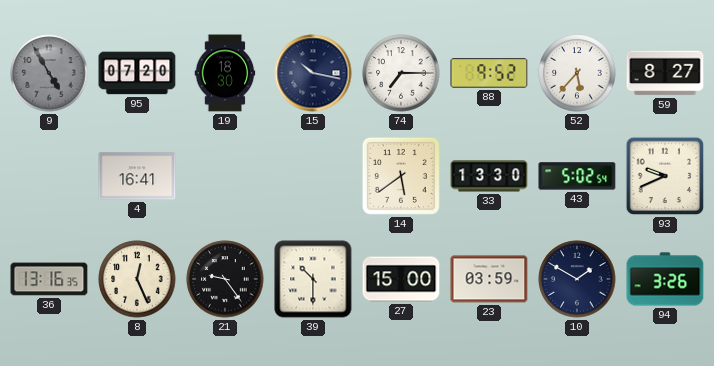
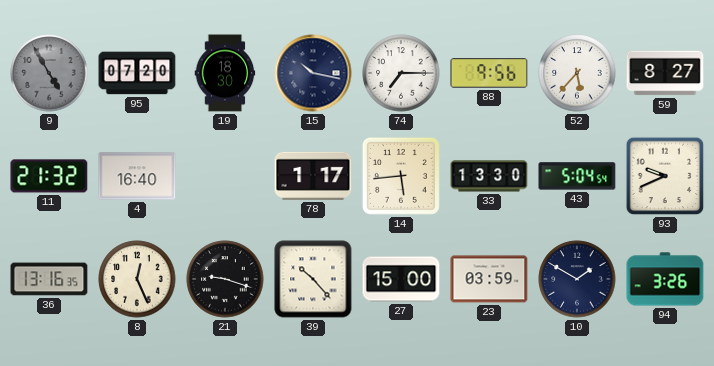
88: 9:52 -> 9:56 (489, 73)
11: none -> 21:32 (49, 176)
4: 16:41 -> 16:40 (137, 176)
78: none -> 1:17 (313, 176)
14: 5:39 -> 5:44 (401, 176)
43: 5:02 -> 5:04 (577, 176)
21: 9:24 -> 9:18 (225, 279)
39: 10:30 -> 10:23 (313, 279)
